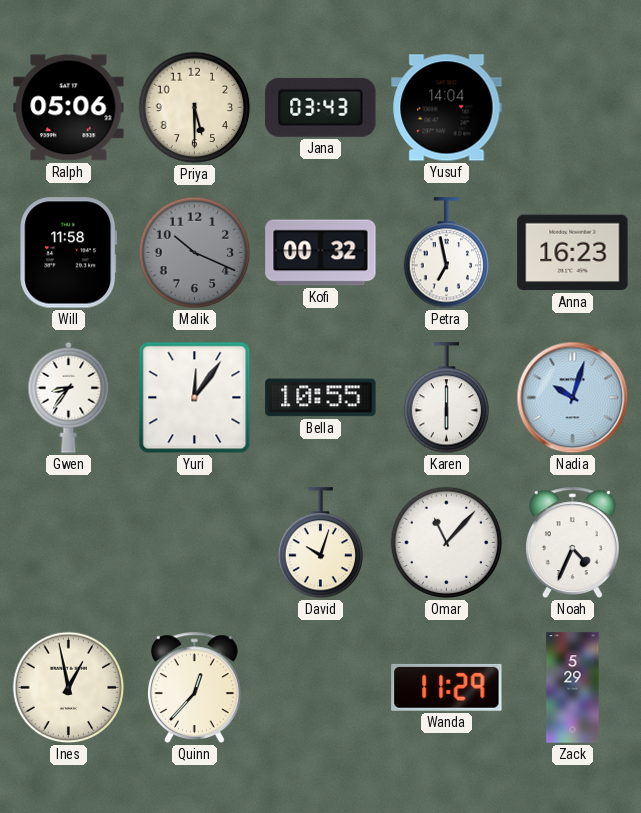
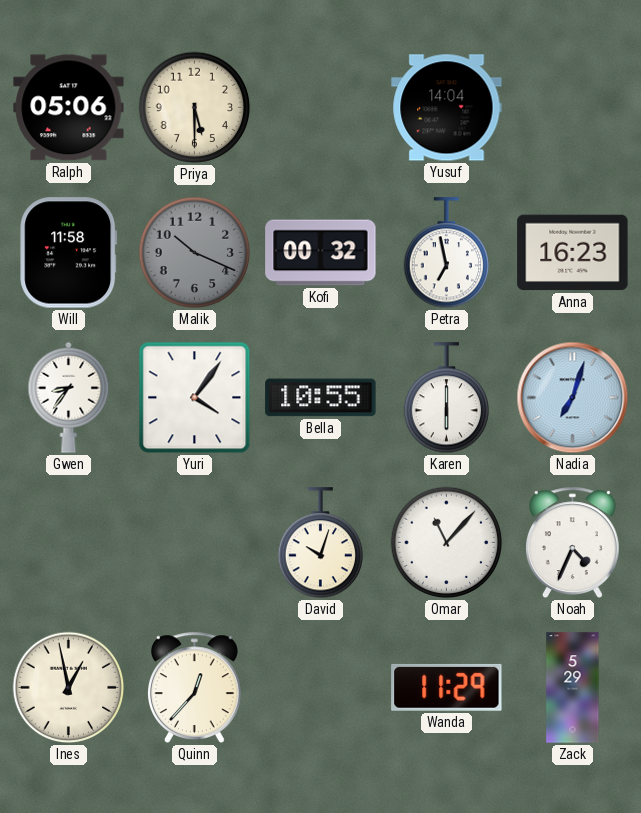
Jana: 03:43 -> none (321, 107)
Yuri: 12:06 -> 4:06 (195, 398)
Nadia: 10:03 -> 7:03 (573, 398)
